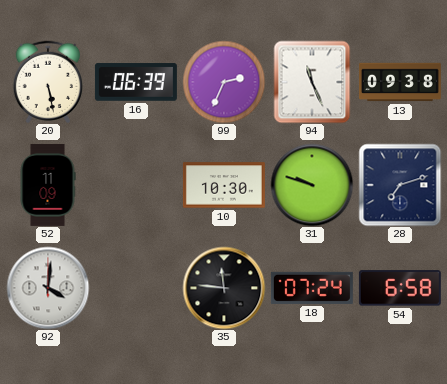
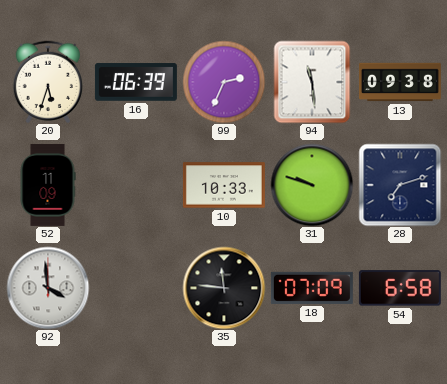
20: 5:28 -> 5:33 (47, 81)
94: 11:26 -> 11:29 (312, 82)
10: 10:30 -> 10:33 (224, 185)
92: 4:01 -> 3:59 (48, 288)
18: 07:24 -> 07:09 (312, 288)
